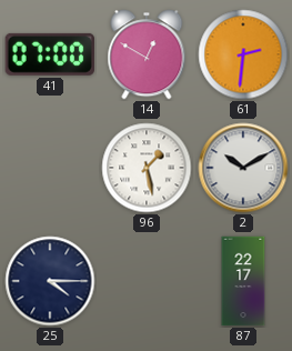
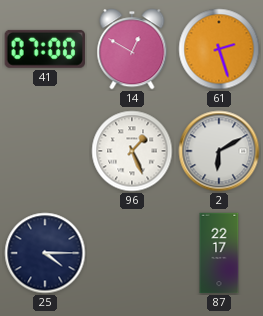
61: 2:31 -> 2:27 (219, 49)
96: 1:28 -> 1:26 (132, 151)
2: 10:10 -> 6:10 (219, 151)
